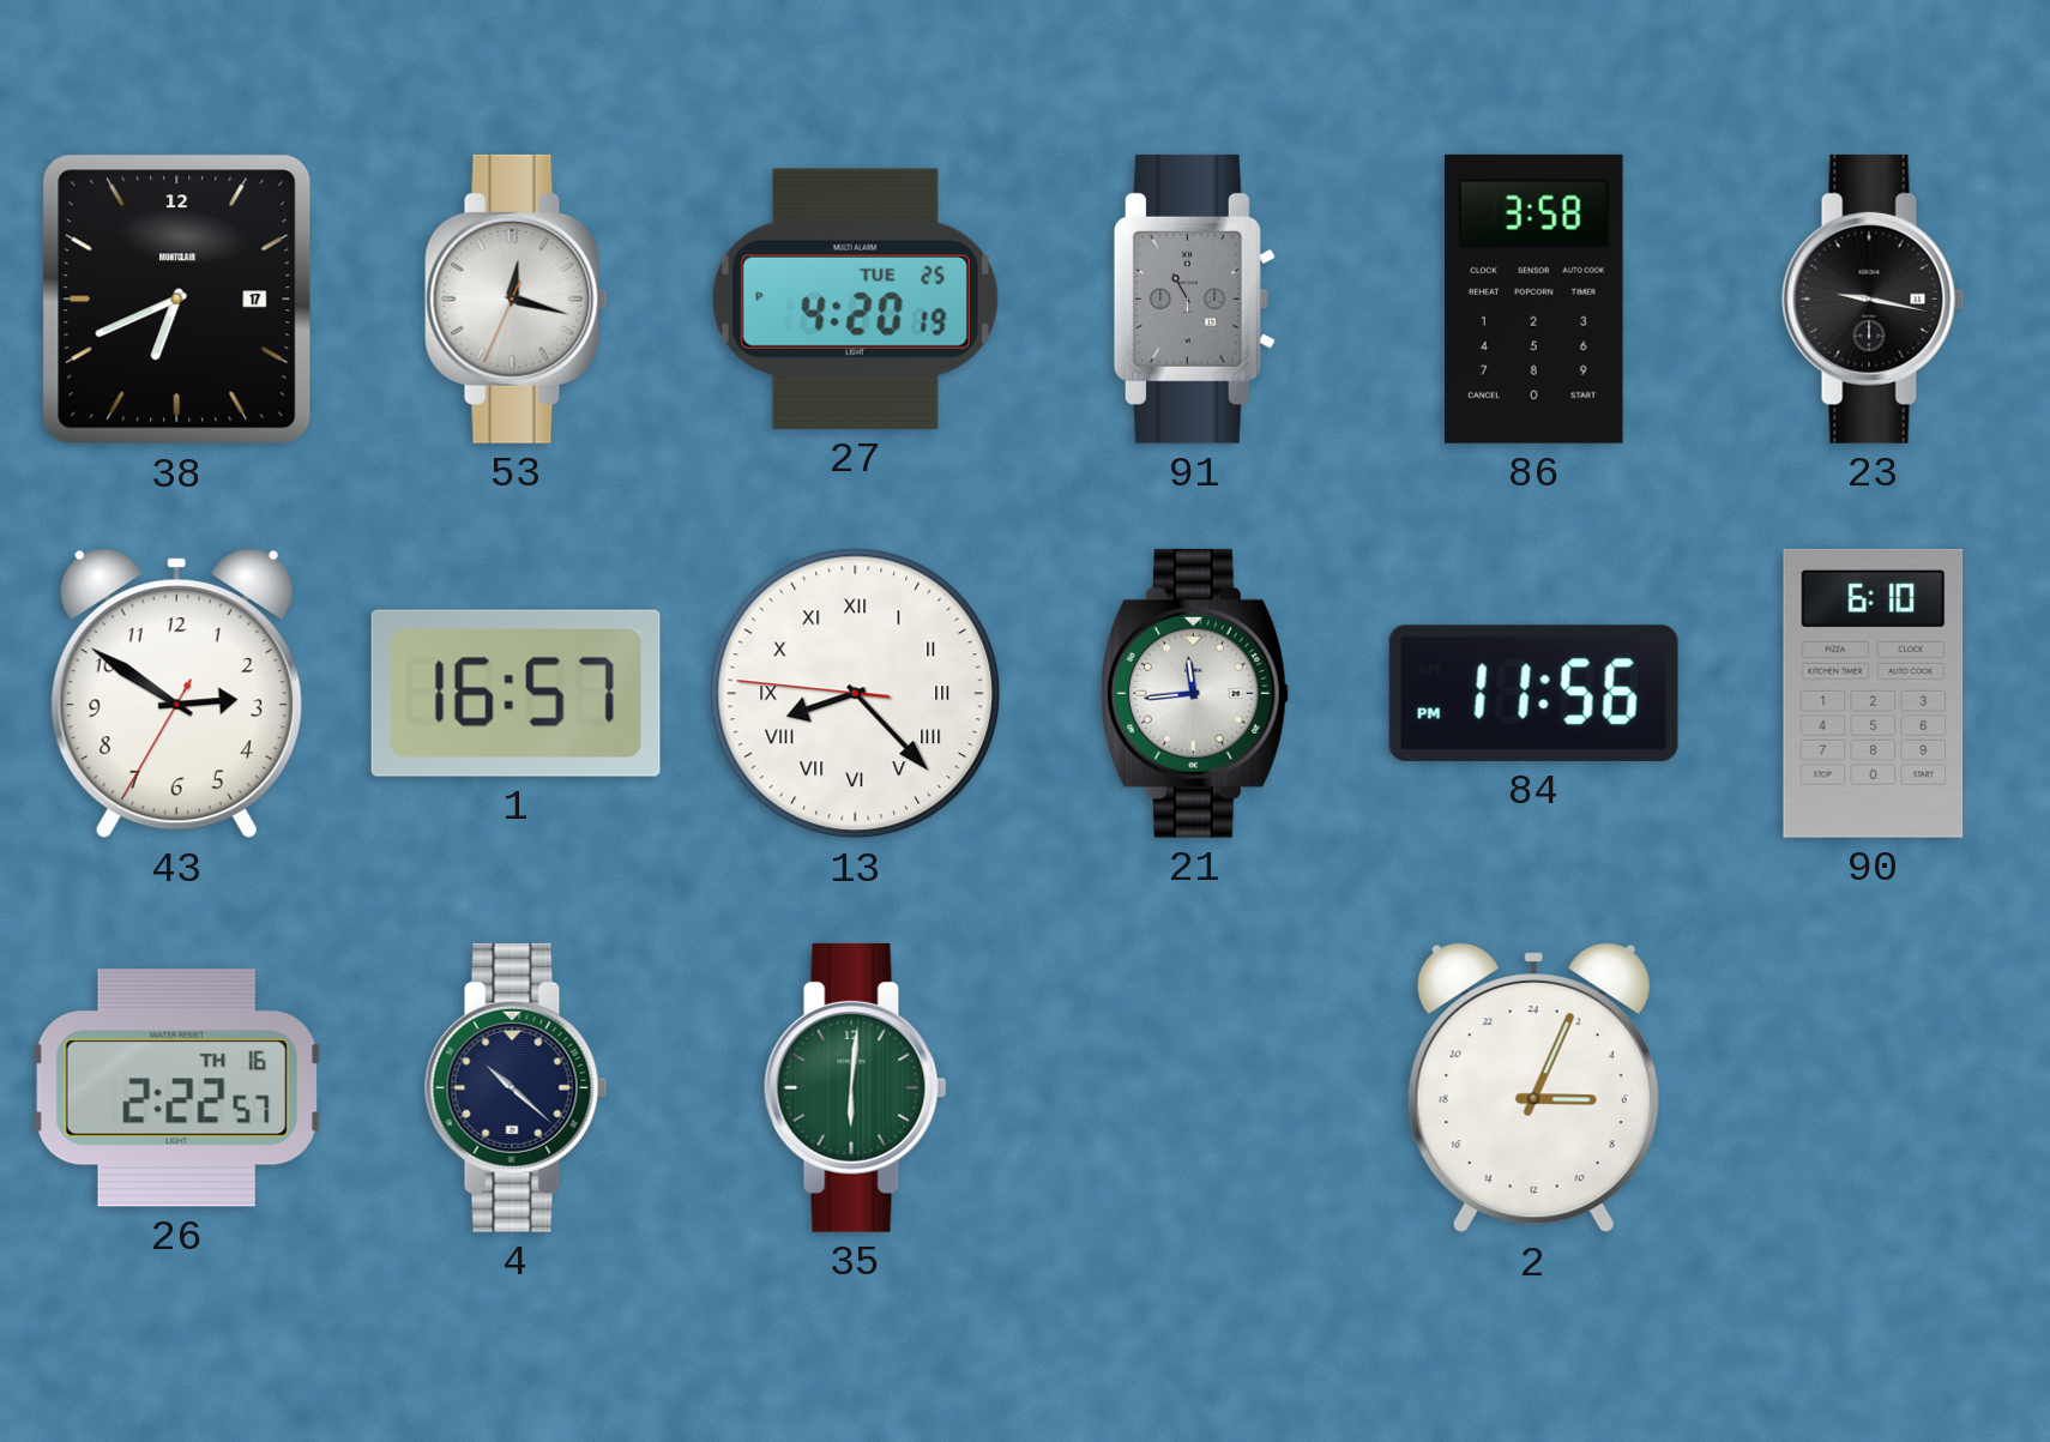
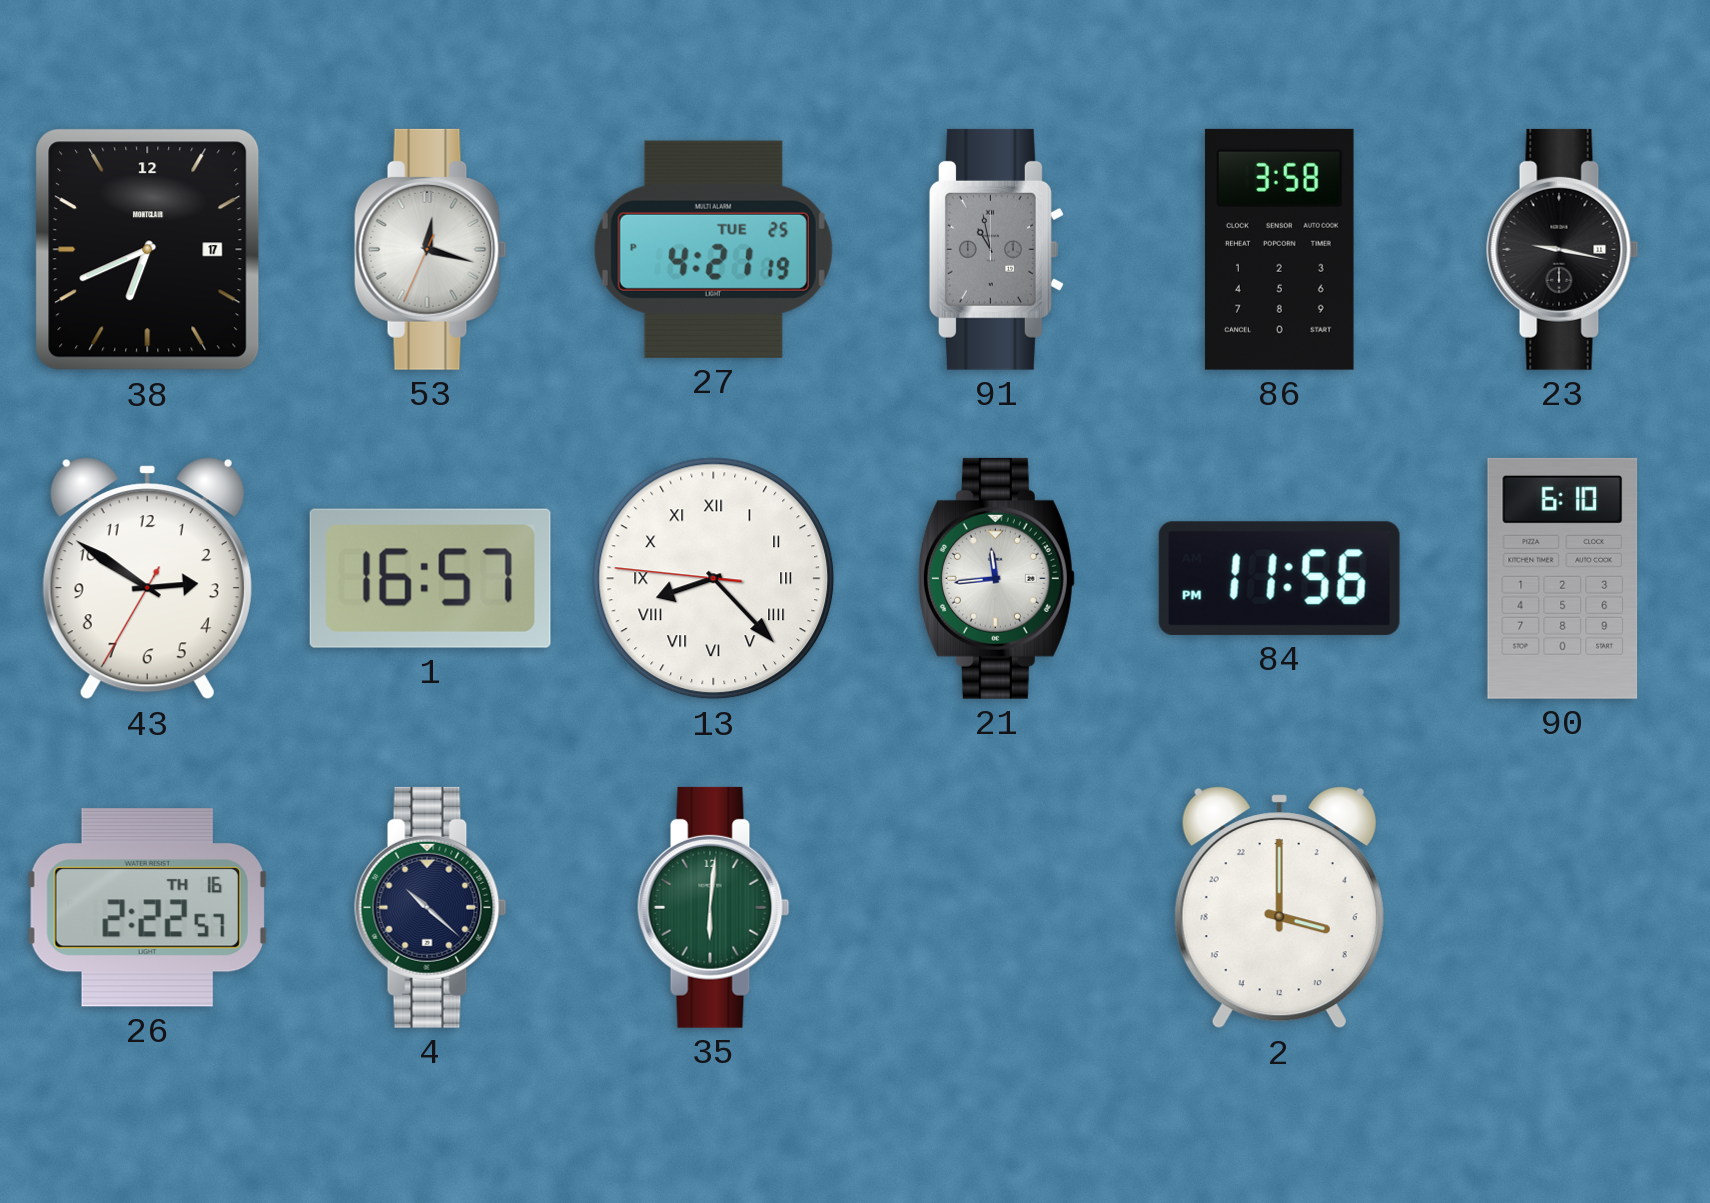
27: 4:20 -> 4:21 (713, 249)
91: 11:00 -> 10:58 (996, 249)
2: 6:04 -> 7:00 (1279, 908)
